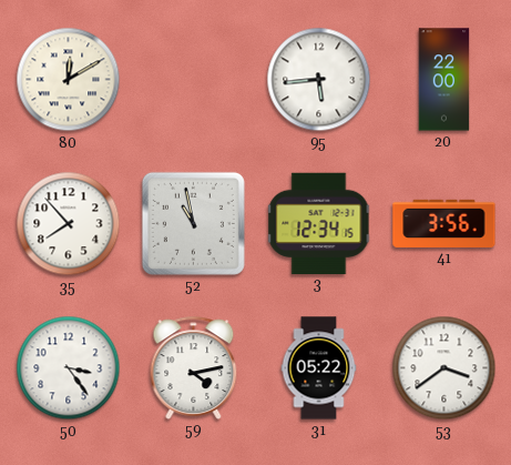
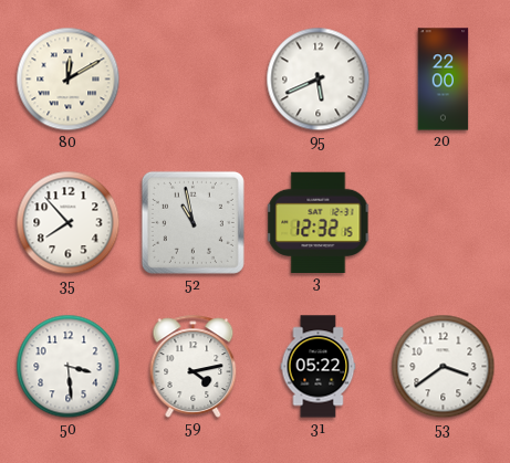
95: 5:44 -> 5:41 (319, 80)
3: 12:34 -> 12:32 (319, 222)
41: 3:56 -> none (444, 223)
50: 3:24 -> 3:29 (69, 367)
